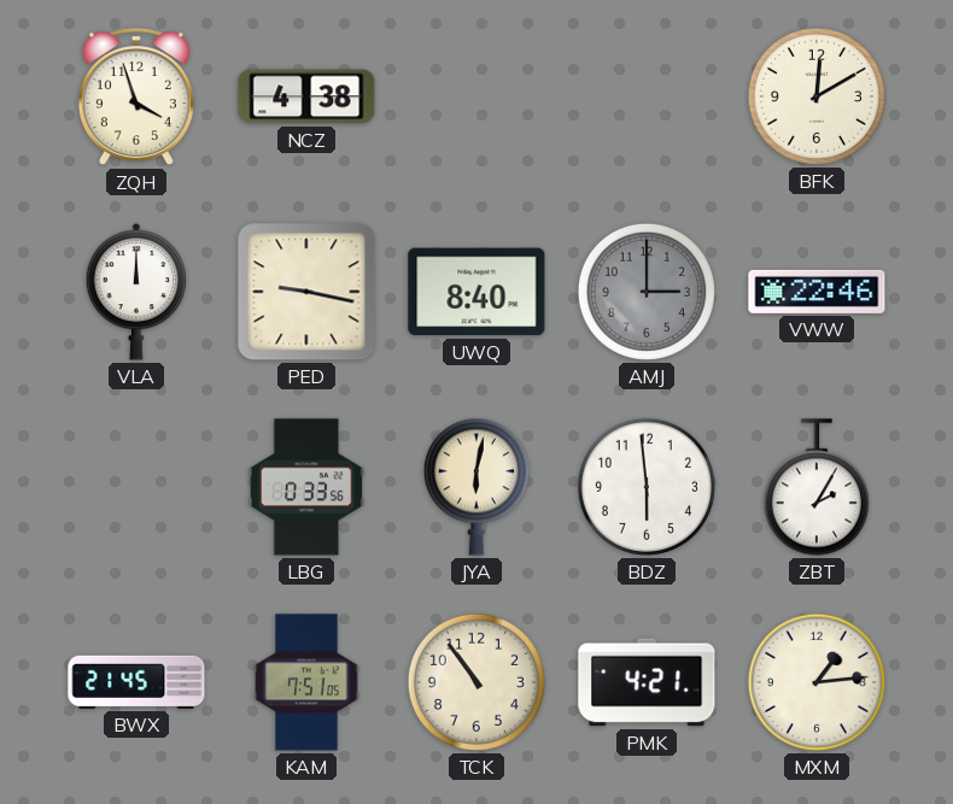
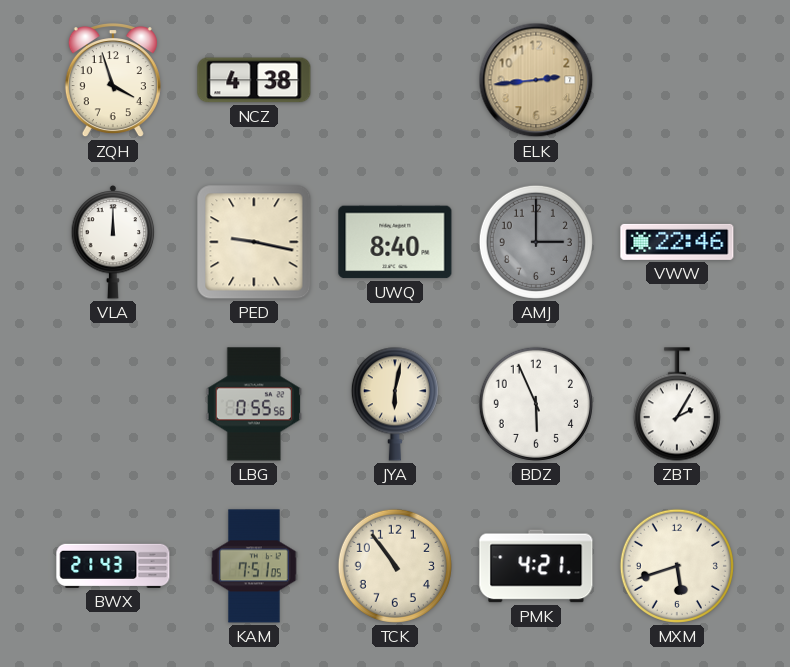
ELK: none -> 2:44 (536, 80)
BFK: 12:10 -> none (817, 96)
LBG: 0:33 -> 0:55 (254, 404)
BDZ: 5:59 -> 5:56 (536, 404)
BWX: 21:45 -> 21:43 (113, 566)
MXM: 1:14 -> 5:42 (677, 566)
